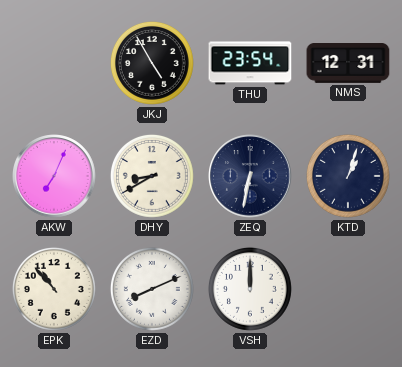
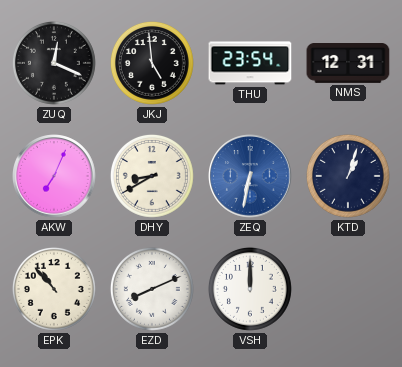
ZUQ: none -> 12:19 (54, 63)
JKJ: 4:55 -> 4:59 (152, 63)
ZEQ dial: navy -> blue (250, 176)
